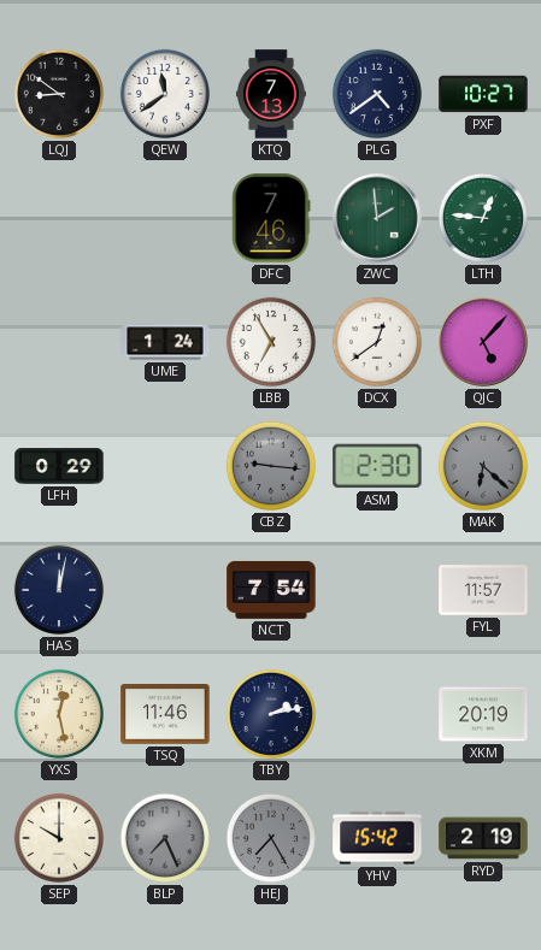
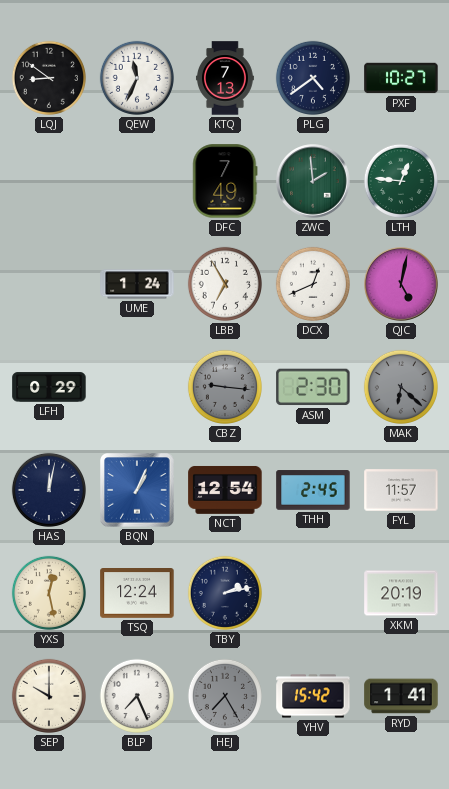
QEW: 11:39 -> 11:34 (137, 78)
DFC: 7:46 -> 7:49 (225, 181)
DCX: 12:39 -> 12:41 (313, 284)
QJC: 5:07 -> 5:02 (401, 284)
BQN: none -> 1:04 (137, 490)
NCT: 7:54 -> 12:54 (225, 490)
THH: none -> 2:45 (313, 490)
TSQ: 11:46 -> 12:24 (137, 594)
BLP dial: grey -> white (137, 696)
RYD: 2:19 -> 1:41 (401, 696)
